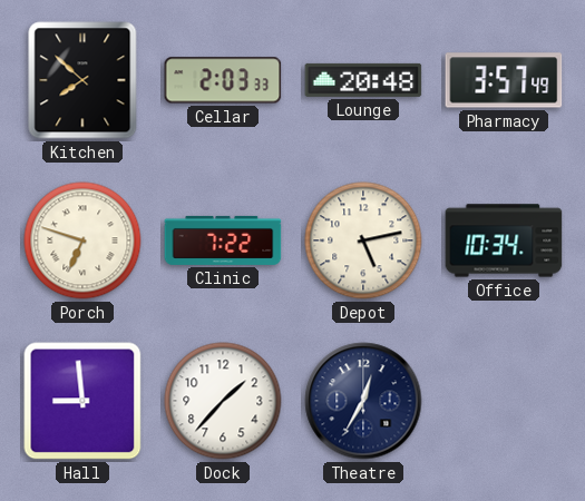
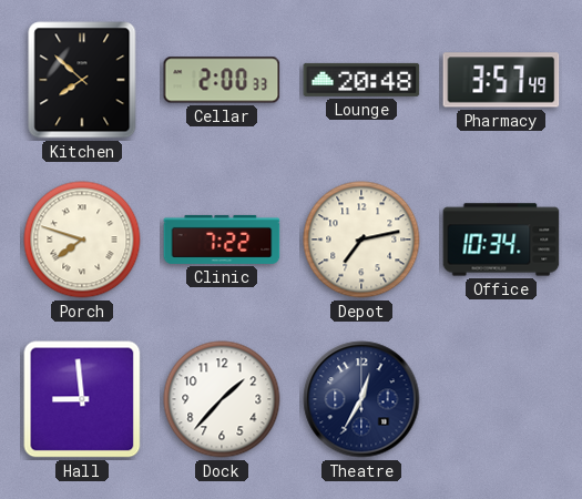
Cellar: 2:03 -> 2:00 (222, 80)
Porch: 6:48 -> 7:48 (82, 240)
Depot: 5:13 -> 7:13 (361, 240)
